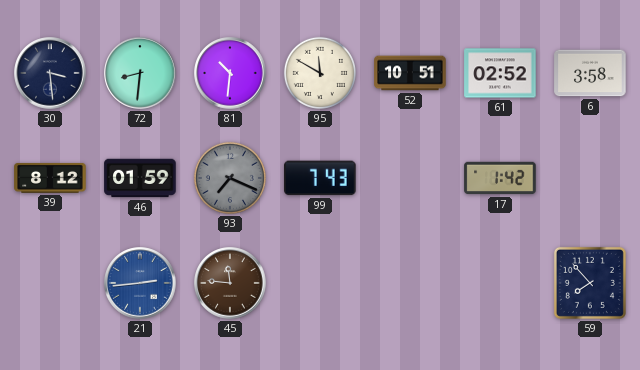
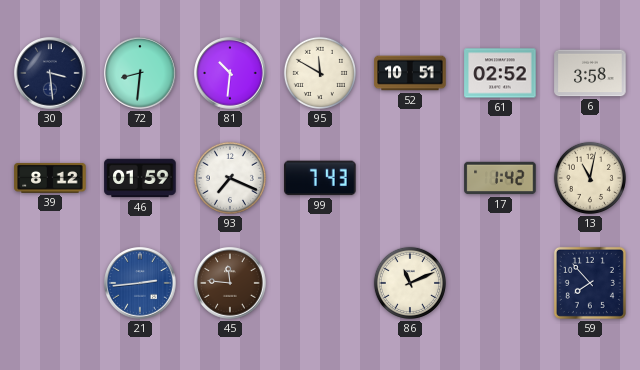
93 dial: grey -> white (230, 178)
13: none -> 11:02 (590, 178)
86: none -> 11:11 (410, 283)
